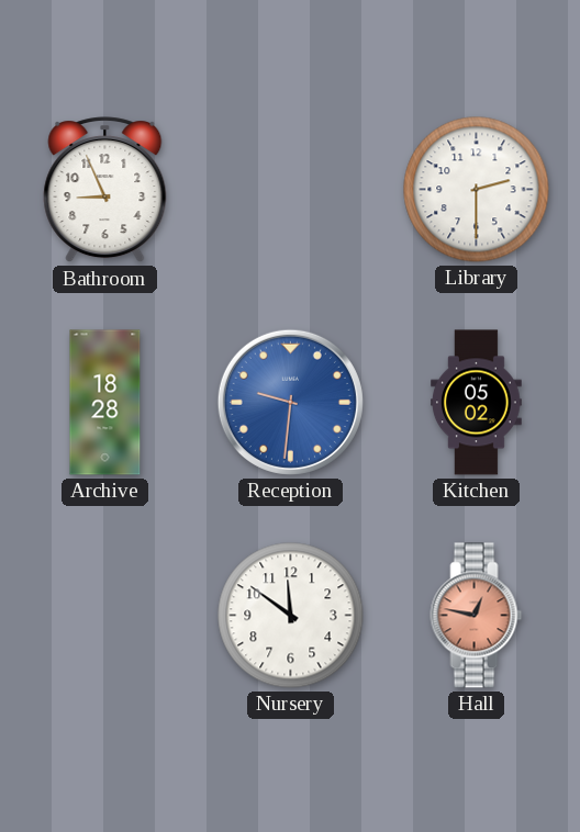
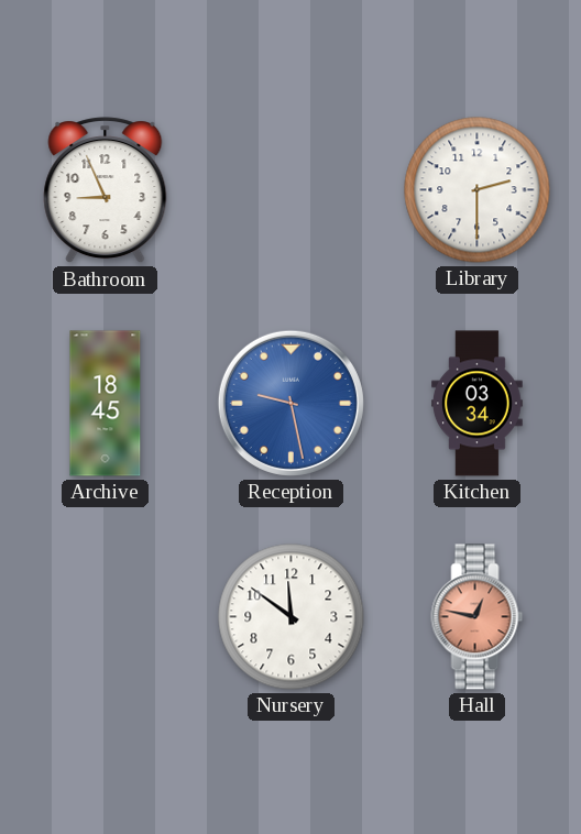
Archive: 18:28 -> 18:45 (106, 404)
Reception: 9:31 -> 9:28 (290, 403)
Kitchen: 05:02 -> 03:34 (478, 404)
